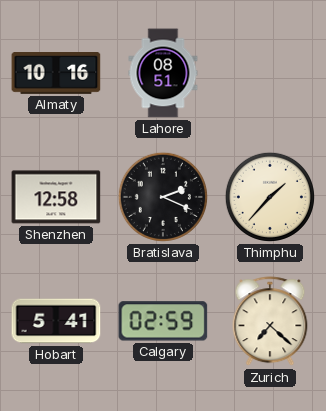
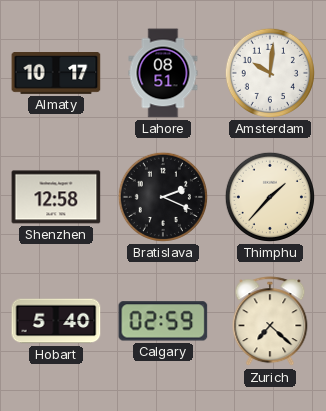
Almaty: 10:16 -> 10:17 (56, 74)
Amsterdam: none -> 10:01 (270, 73)
Hobart: 5:41 -> 5:40 (56, 321)
